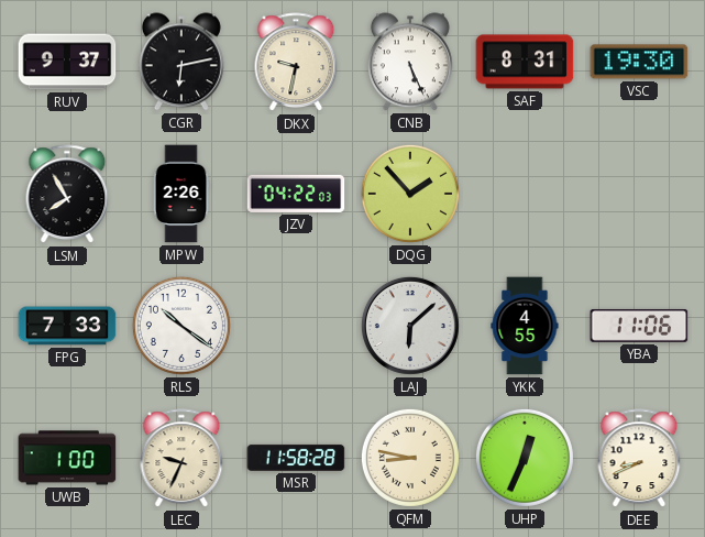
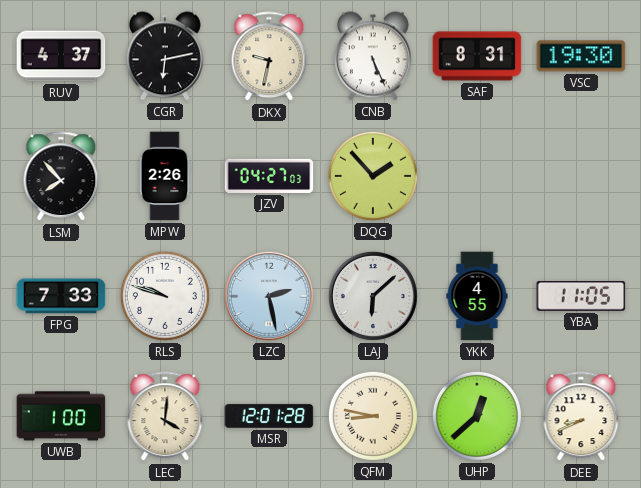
RUV: 9:37 -> 4:37 (61, 56)
LSM: 7:55 -> 7:53 (61, 177)
JZV: 04:22 -> 04:27 (269, 176)
RLS: 10:21 -> 9:48 (165, 296)
LZC: none -> 2:28 (269, 296)
YBA: 11:06 -> 11:05 (581, 296)
LEC: 9:34 -> 4:01 (165, 417)
MSR: 11:58 -> 12:01 (269, 416)
UHP: 12:34 -> 12:38 (477, 416)
